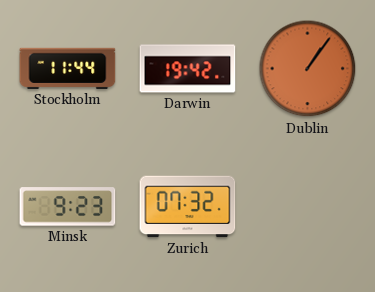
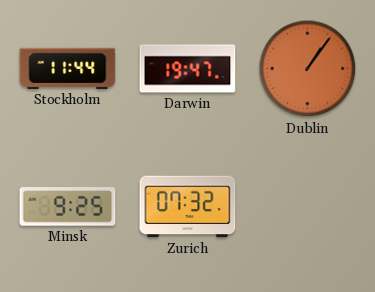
Darwin: 19:42 -> 19:47 (188, 69)
Minsk: 9:23 -> 9:25 (68, 207)
